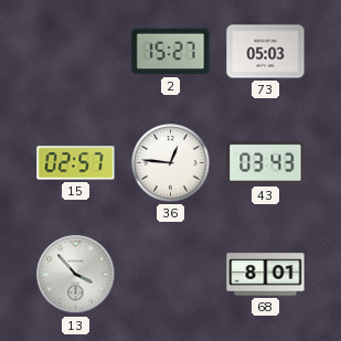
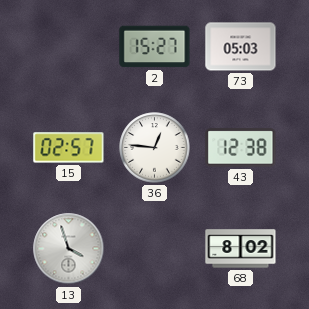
43: 03:43 -> 12:38 (241, 148)
13: 3:53 -> 3:57 (69, 249)
68: 8:01 -> 8:02 (241, 249)
